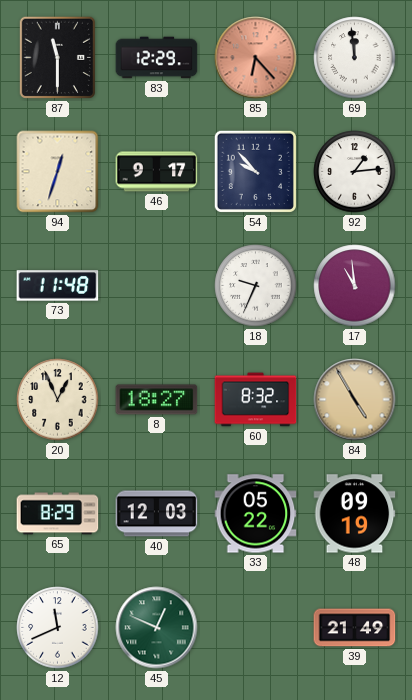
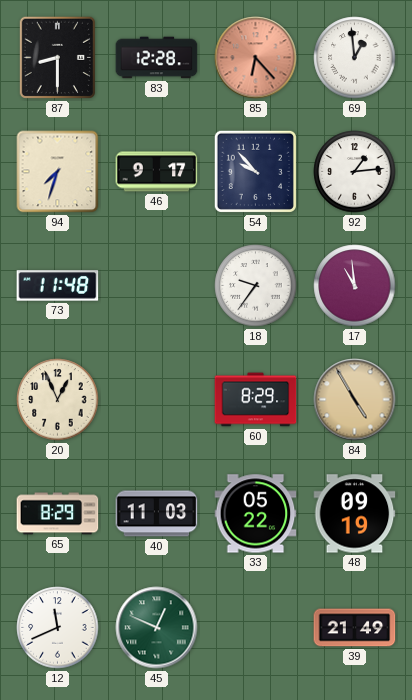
87: 11:30 -> 8:30 (57, 58)
83: 12:29 -> 12:28 (157, 58)
69: 11:59 -> 12:59 (355, 58)
94: 12:33 -> 7:33 (58, 172)
18: 9:34 -> 9:36 (256, 286)
8: 18:27 -> none (157, 400)
60: 8:32 -> 8:29 (256, 400)
40: 12:03 -> 11:03 (157, 514)
